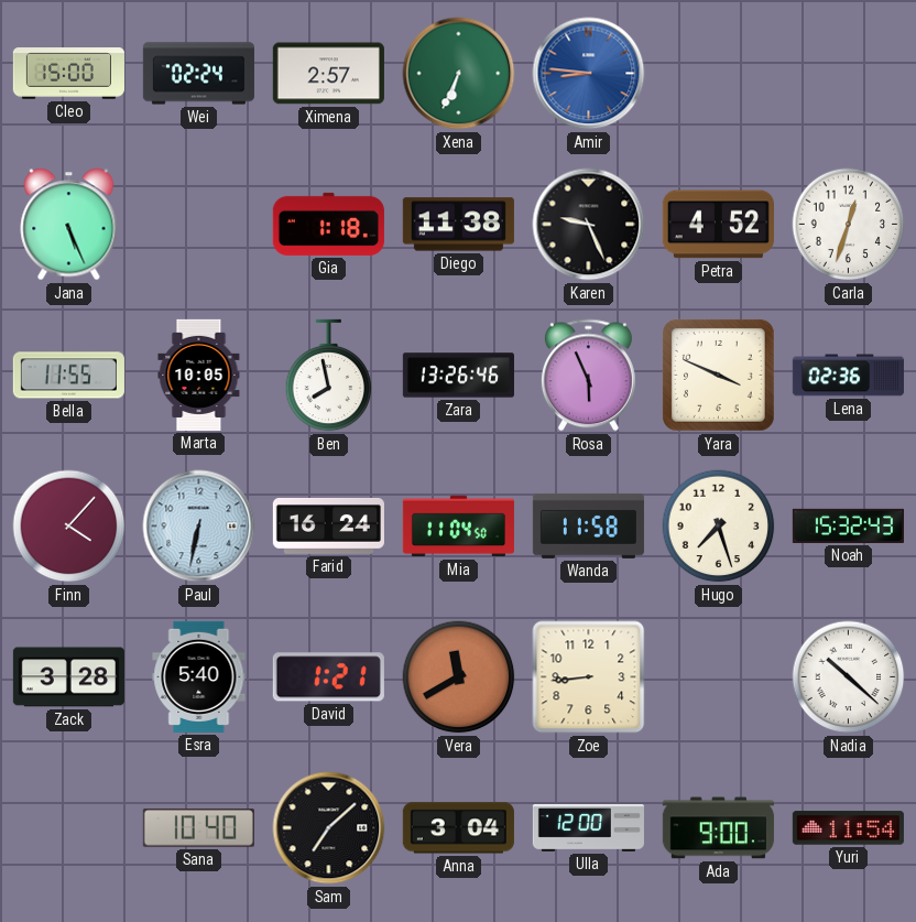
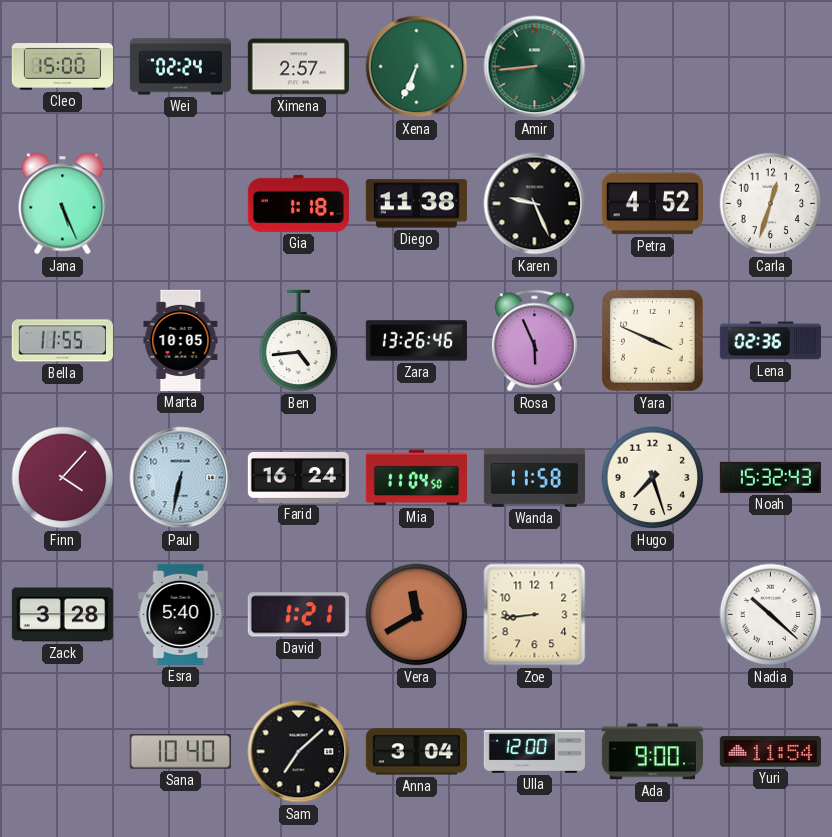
Amir: 8:46 -> 8:44 (535, 67)
Amir dial: blue -> green (535, 67)
Ben: 7:58 -> 4:44 (299, 341)
